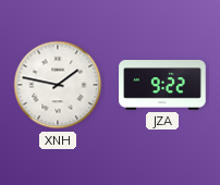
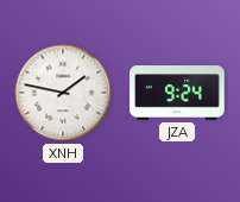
JZA: 9:22 -> 9:24 (177, 93)
